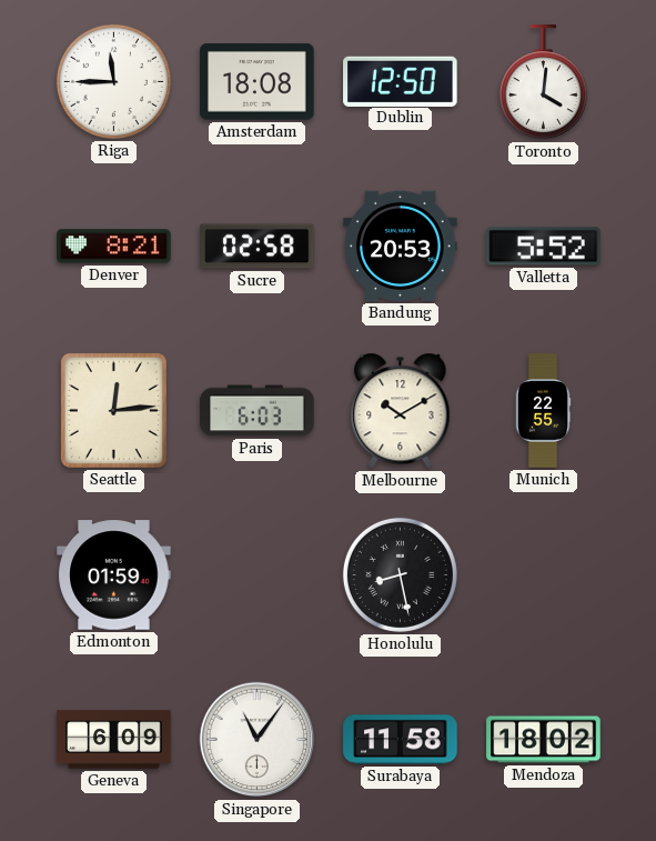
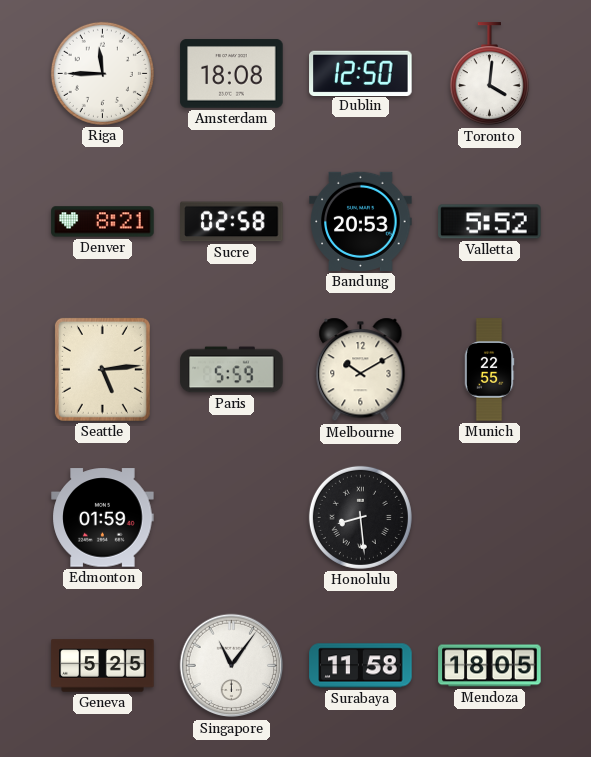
Seattle: 12:14 -> 5:14 (102, 369)
Paris: 6:03 -> 5:59 (232, 370)
Honolulu: 8:28 -> 8:29 (360, 517)
Geneva: 6:09 -> 5:25 (103, 666)
Mendoza: 18:02 -> 18:05 (490, 666)
